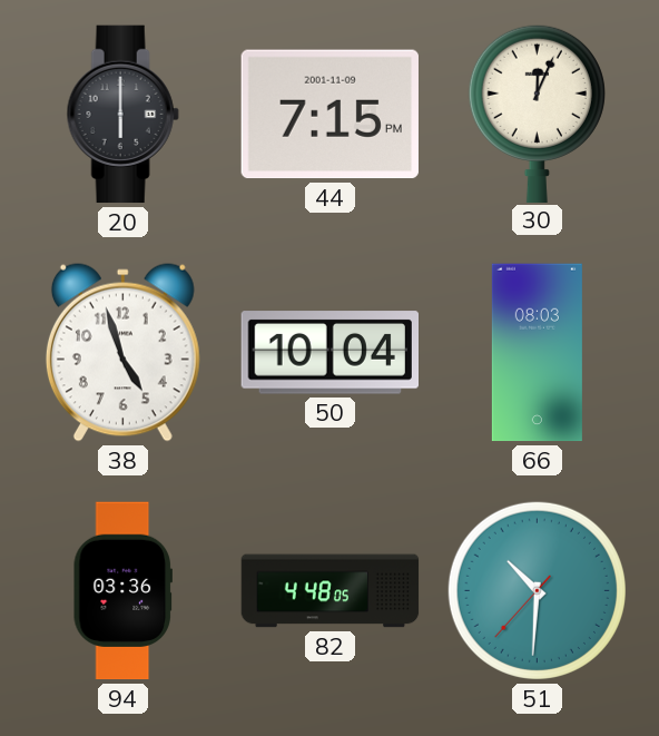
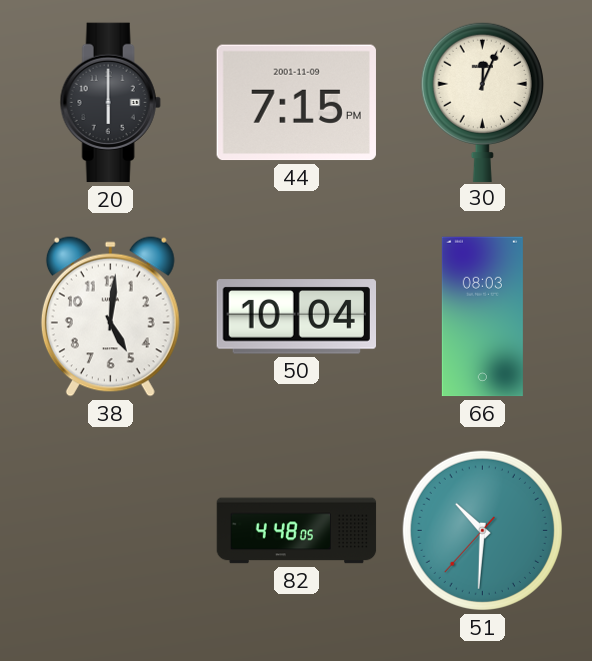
38: 4:57 -> 5:01 (110, 317)
94: 03:36 -> none (122, 591)
